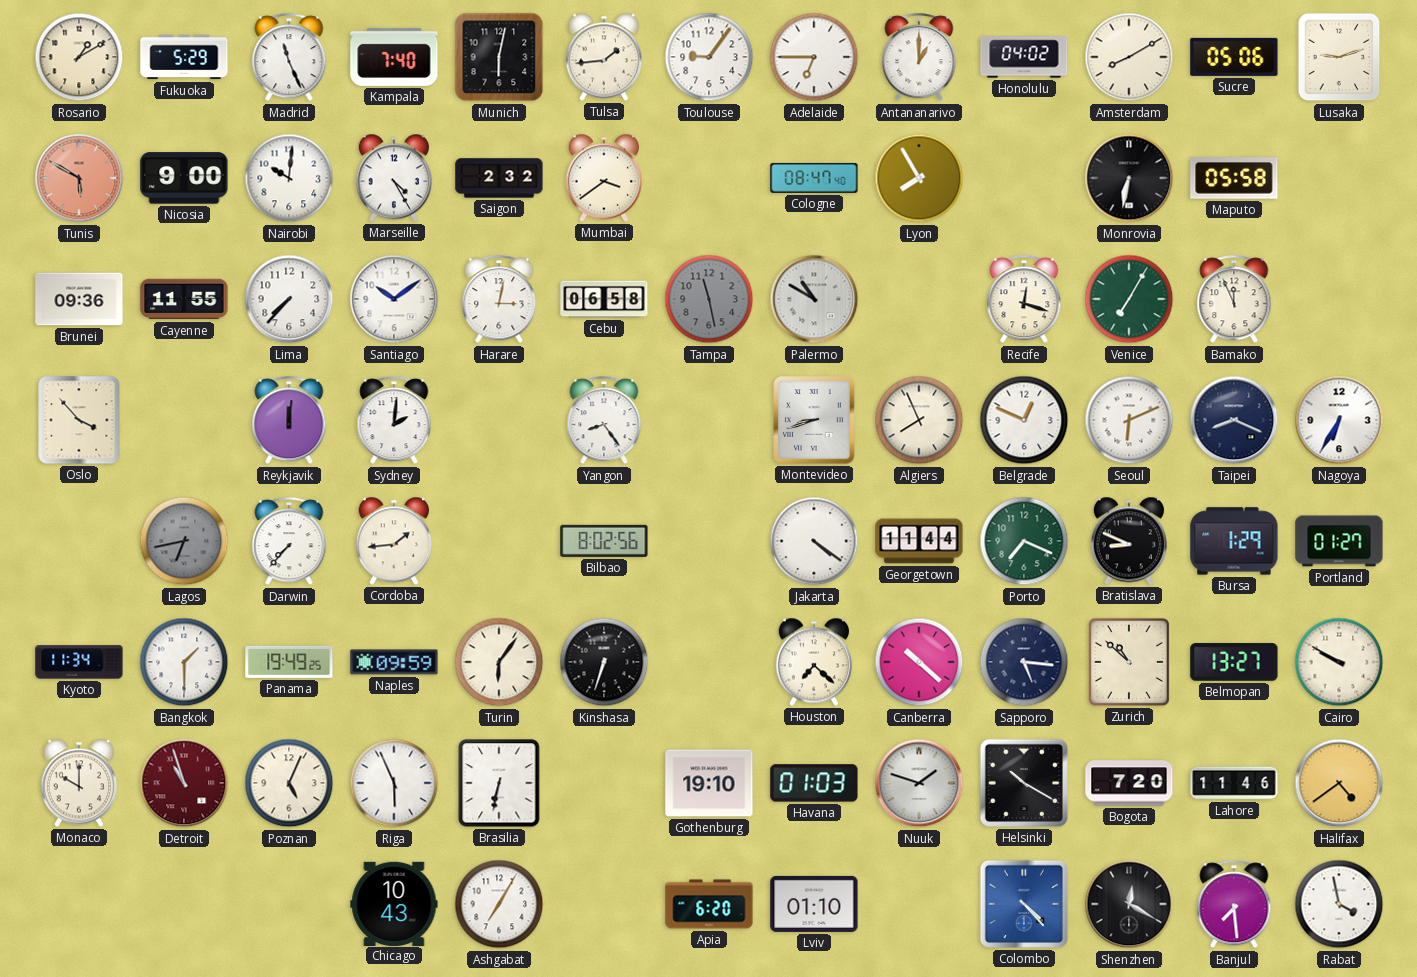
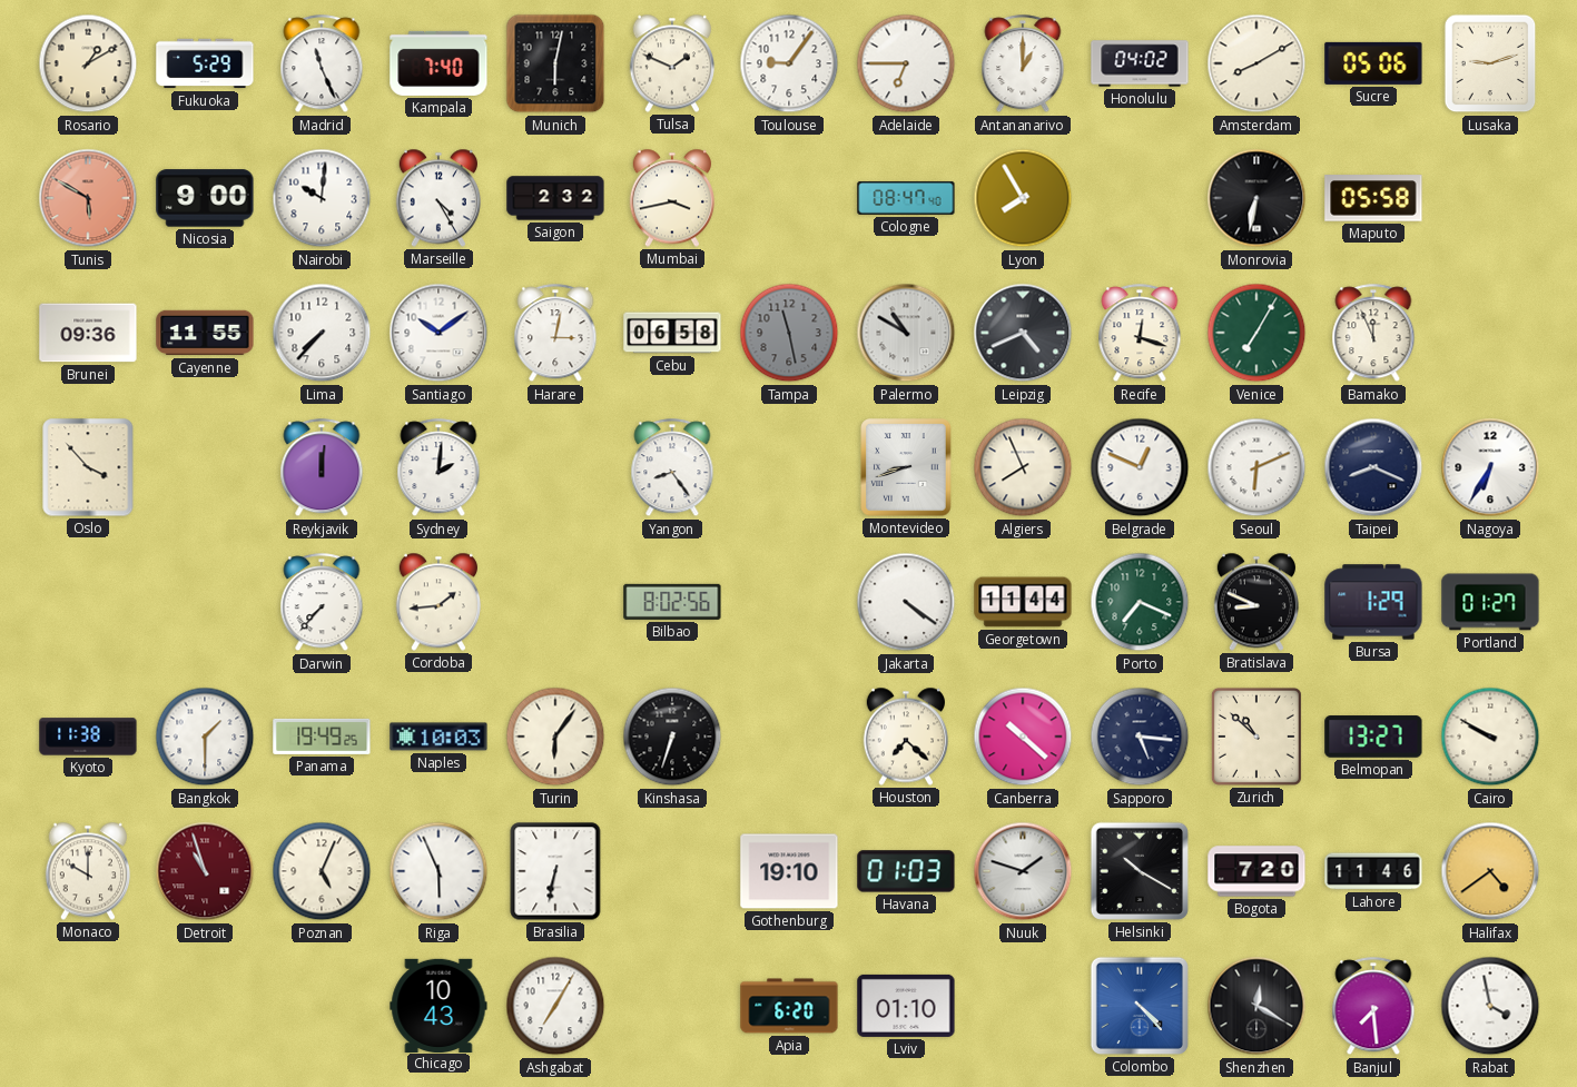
Tulsa: 1:44 -> 1:49 (671, 63)
Mumbai: 3:39 -> 3:43 (671, 198)
Leipzig: none -> 4:41 (1023, 333)
Lagos: 6:43 -> none (184, 541)
Kyoto: 11:34 -> 11:38 (88, 737)
Naples: 09:59 -> 10:03 (438, 737)
